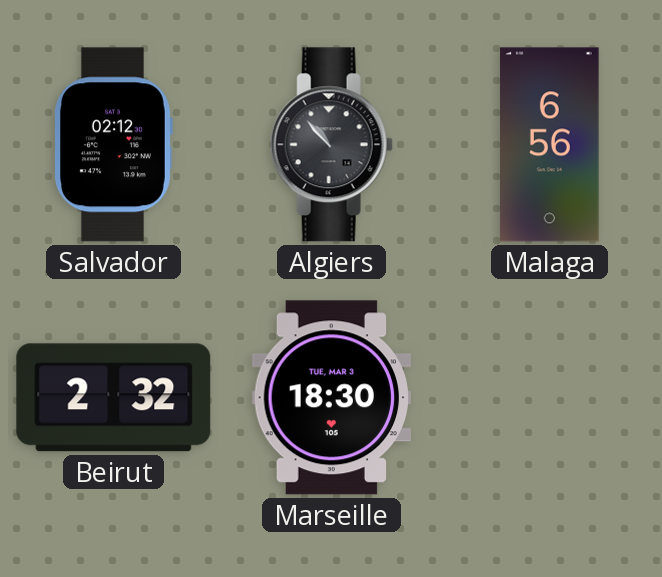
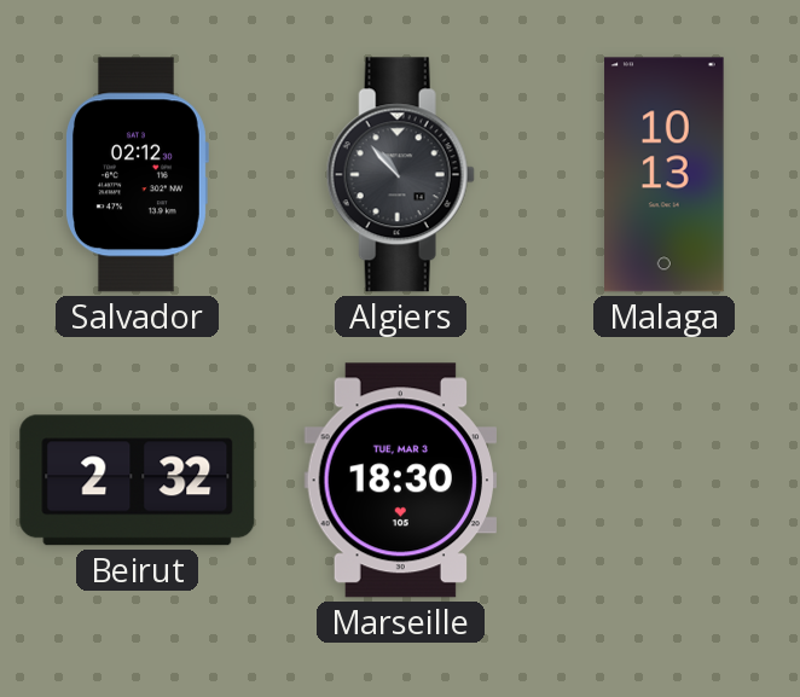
Malaga: 6:56 -> 10:13 (665, 175)
